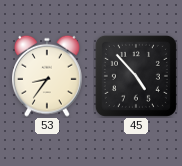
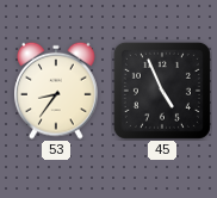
45: 4:53 -> 4:56 (162, 91)
